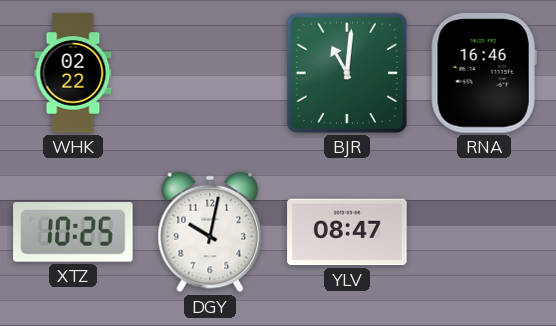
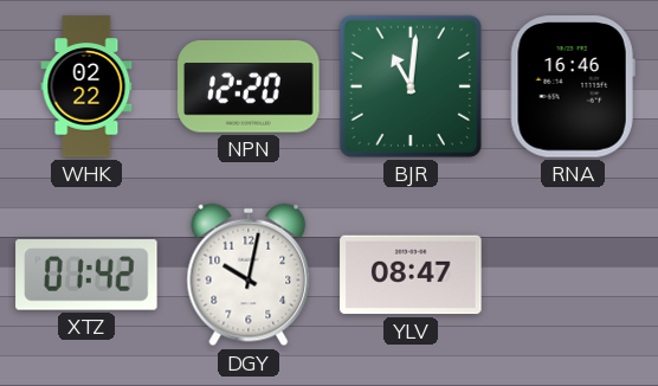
NPN: none -> 12:20 (249, 88)
XTZ: 10:25 -> 01:42 (86, 275)
